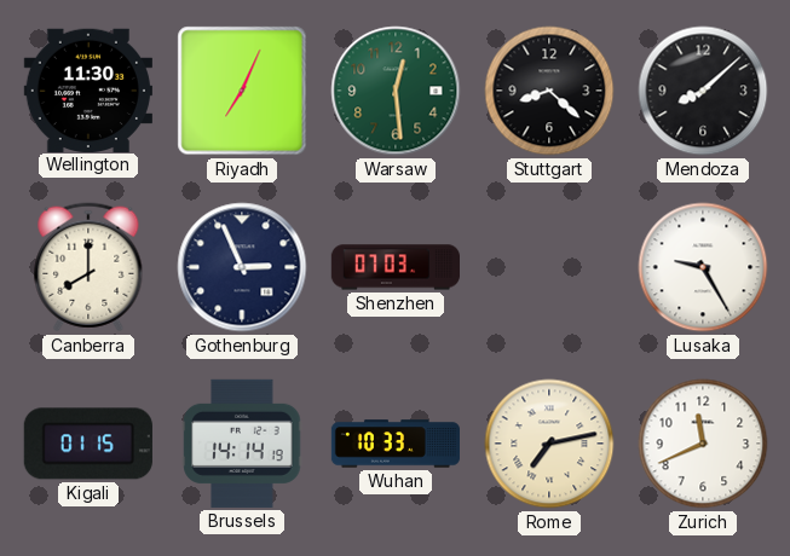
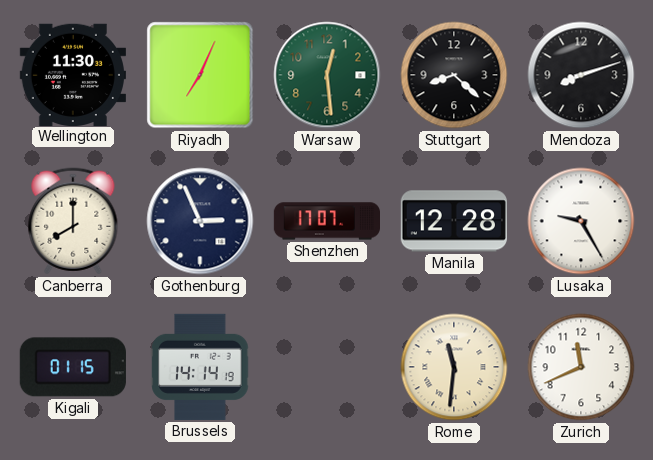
Mendoza: 8:08 -> 8:12 (581, 75)
Shenzhen: 07:03 -> 17:07 (326, 221)
Manila: none -> 12:28 (454, 221)
Wuhan: 10:33 -> none (394, 444)
Rome: 7:13 -> 11:31 (454, 367)
